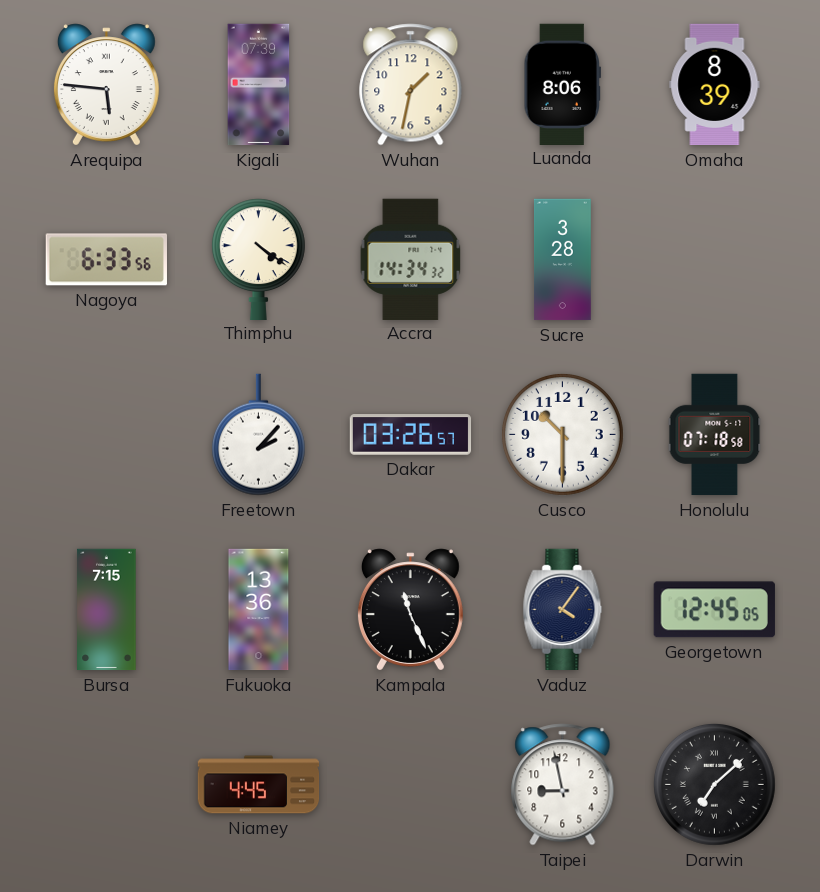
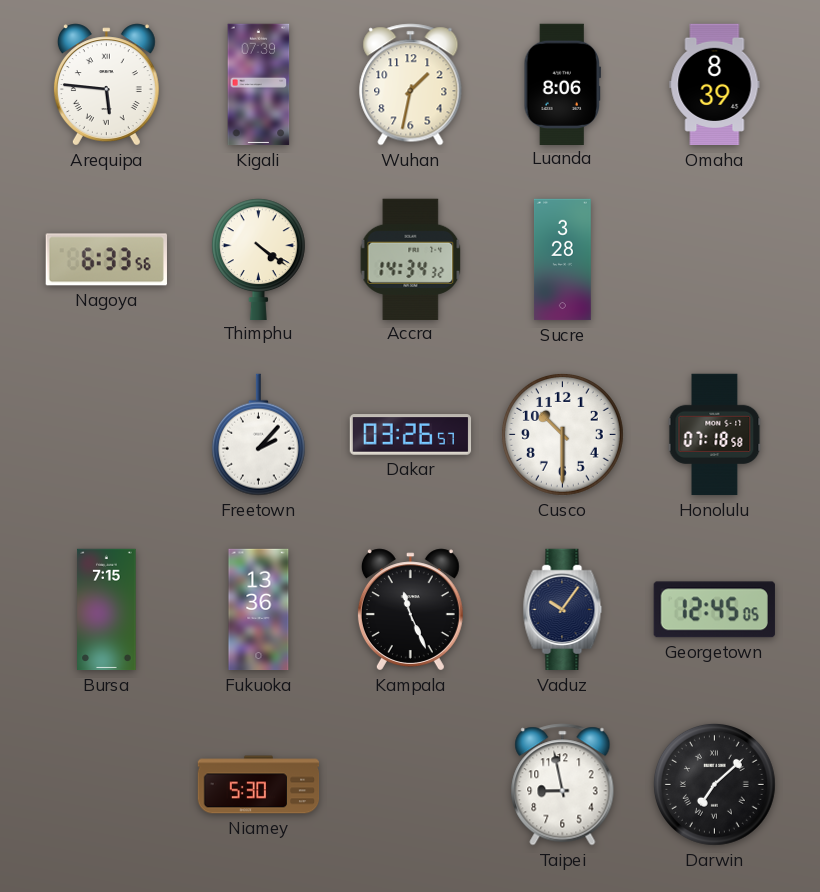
Vaduz: 4:06 -> 10:06 (563, 610)
Niamey: 4:45 -> 5:30 (259, 785)
